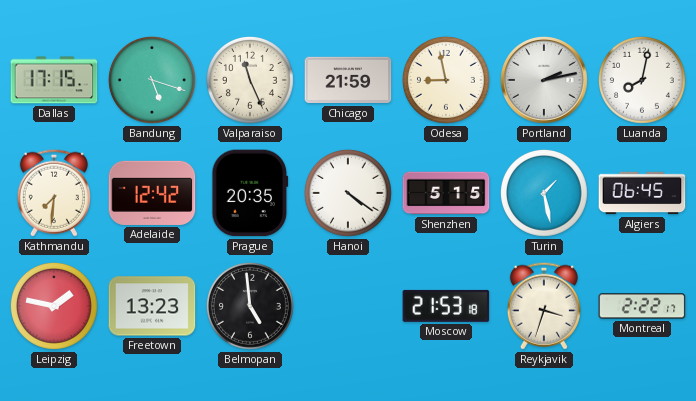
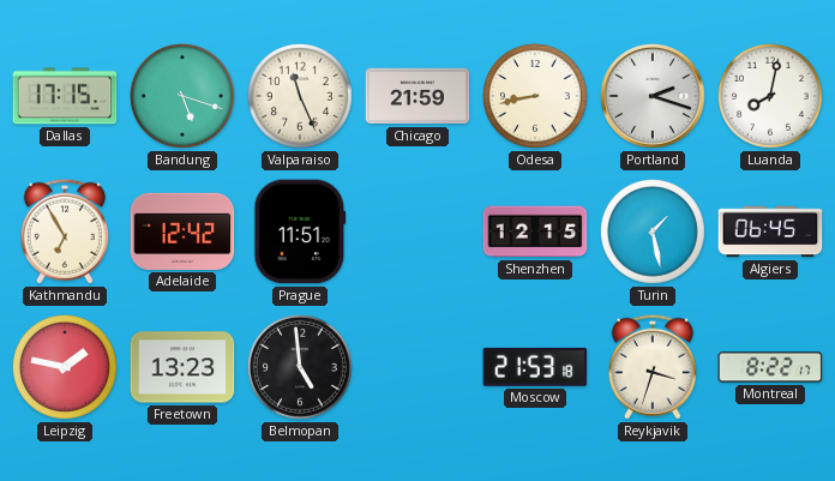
Odesa: 8:58 -> 8:43 (535, 96)
Portland: 2:13 -> 2:18 (654, 97)
Kathmandu: 7:31 -> 6:55 (65, 232)
Prague: 20:35 -> 11:51 (300, 232)
Hanoi: 4:21 -> none (348, 193)
Shenzhen: 5:15 -> 12:15 (535, 232)
Montreal: 2:22 -> 8:22 (770, 367)
